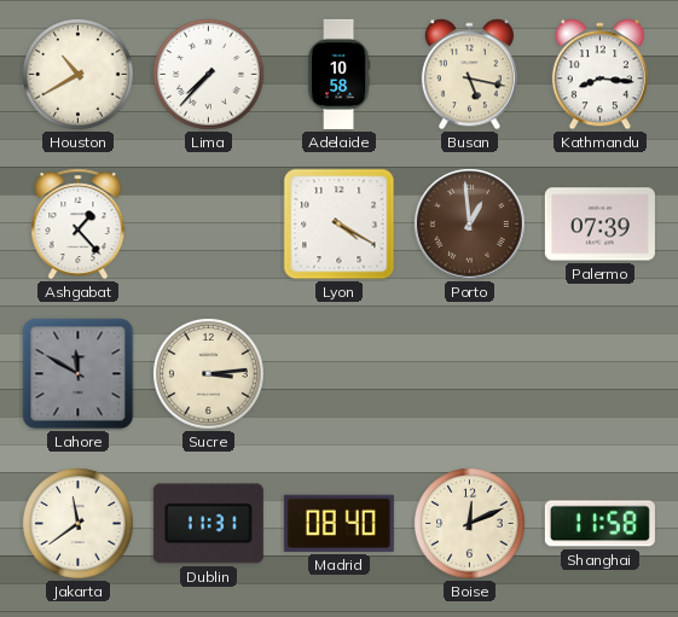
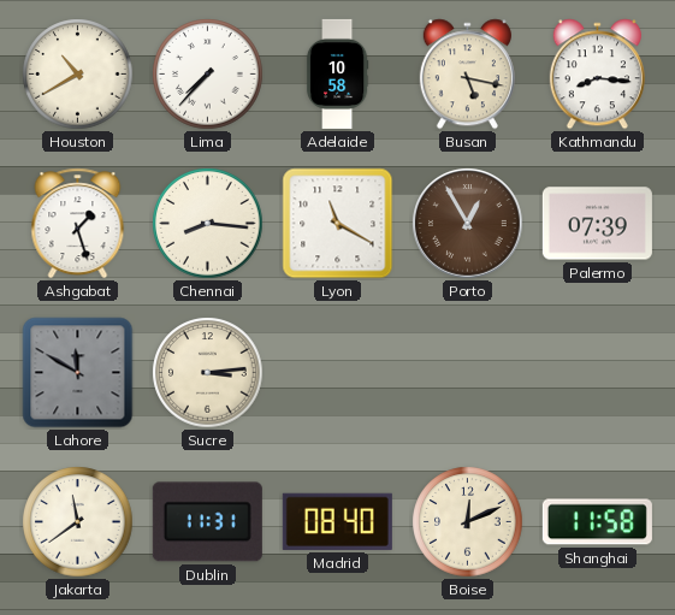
Ashgabat: 1:23 -> 1:27 (78, 224)
Chennai: none -> 8:16 (208, 224)
Lyon: 4:20 -> 11:20 (338, 224)
Porto: 12:59 -> 12:55 (468, 224)
